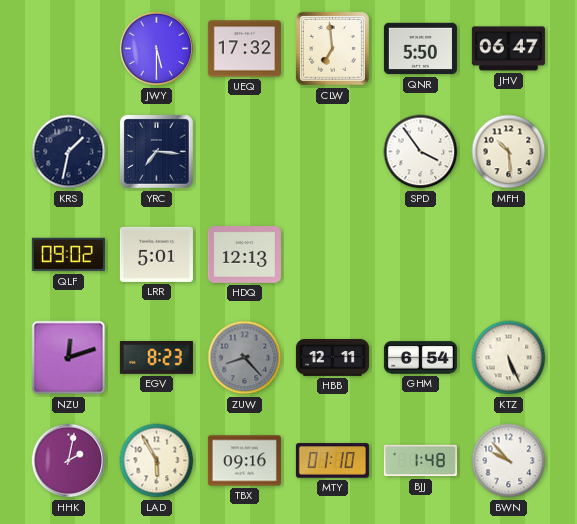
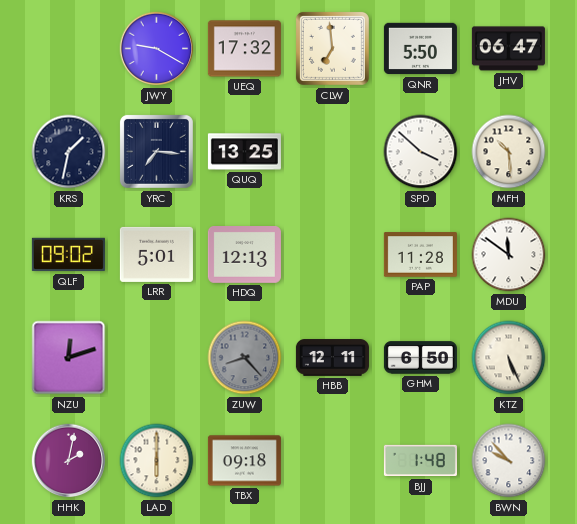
JWY: 5:30 -> 9:20 (157, 49)
QUQ: none -> 13:25 (244, 152)
SPD: 3:54 -> 3:52 (421, 152)
PAP: none -> 11:28 (420, 255)
MDU: none -> 11:51 (509, 255)
EGV: 8:23 -> none (156, 358)
GHM: 6:54 -> 6:50 (420, 358)
LAD: 5:55 -> 6:00 (157, 461)
TBX: 09:16 -> 09:18 (244, 461)
MTY: 01:10 -> none (332, 461)
